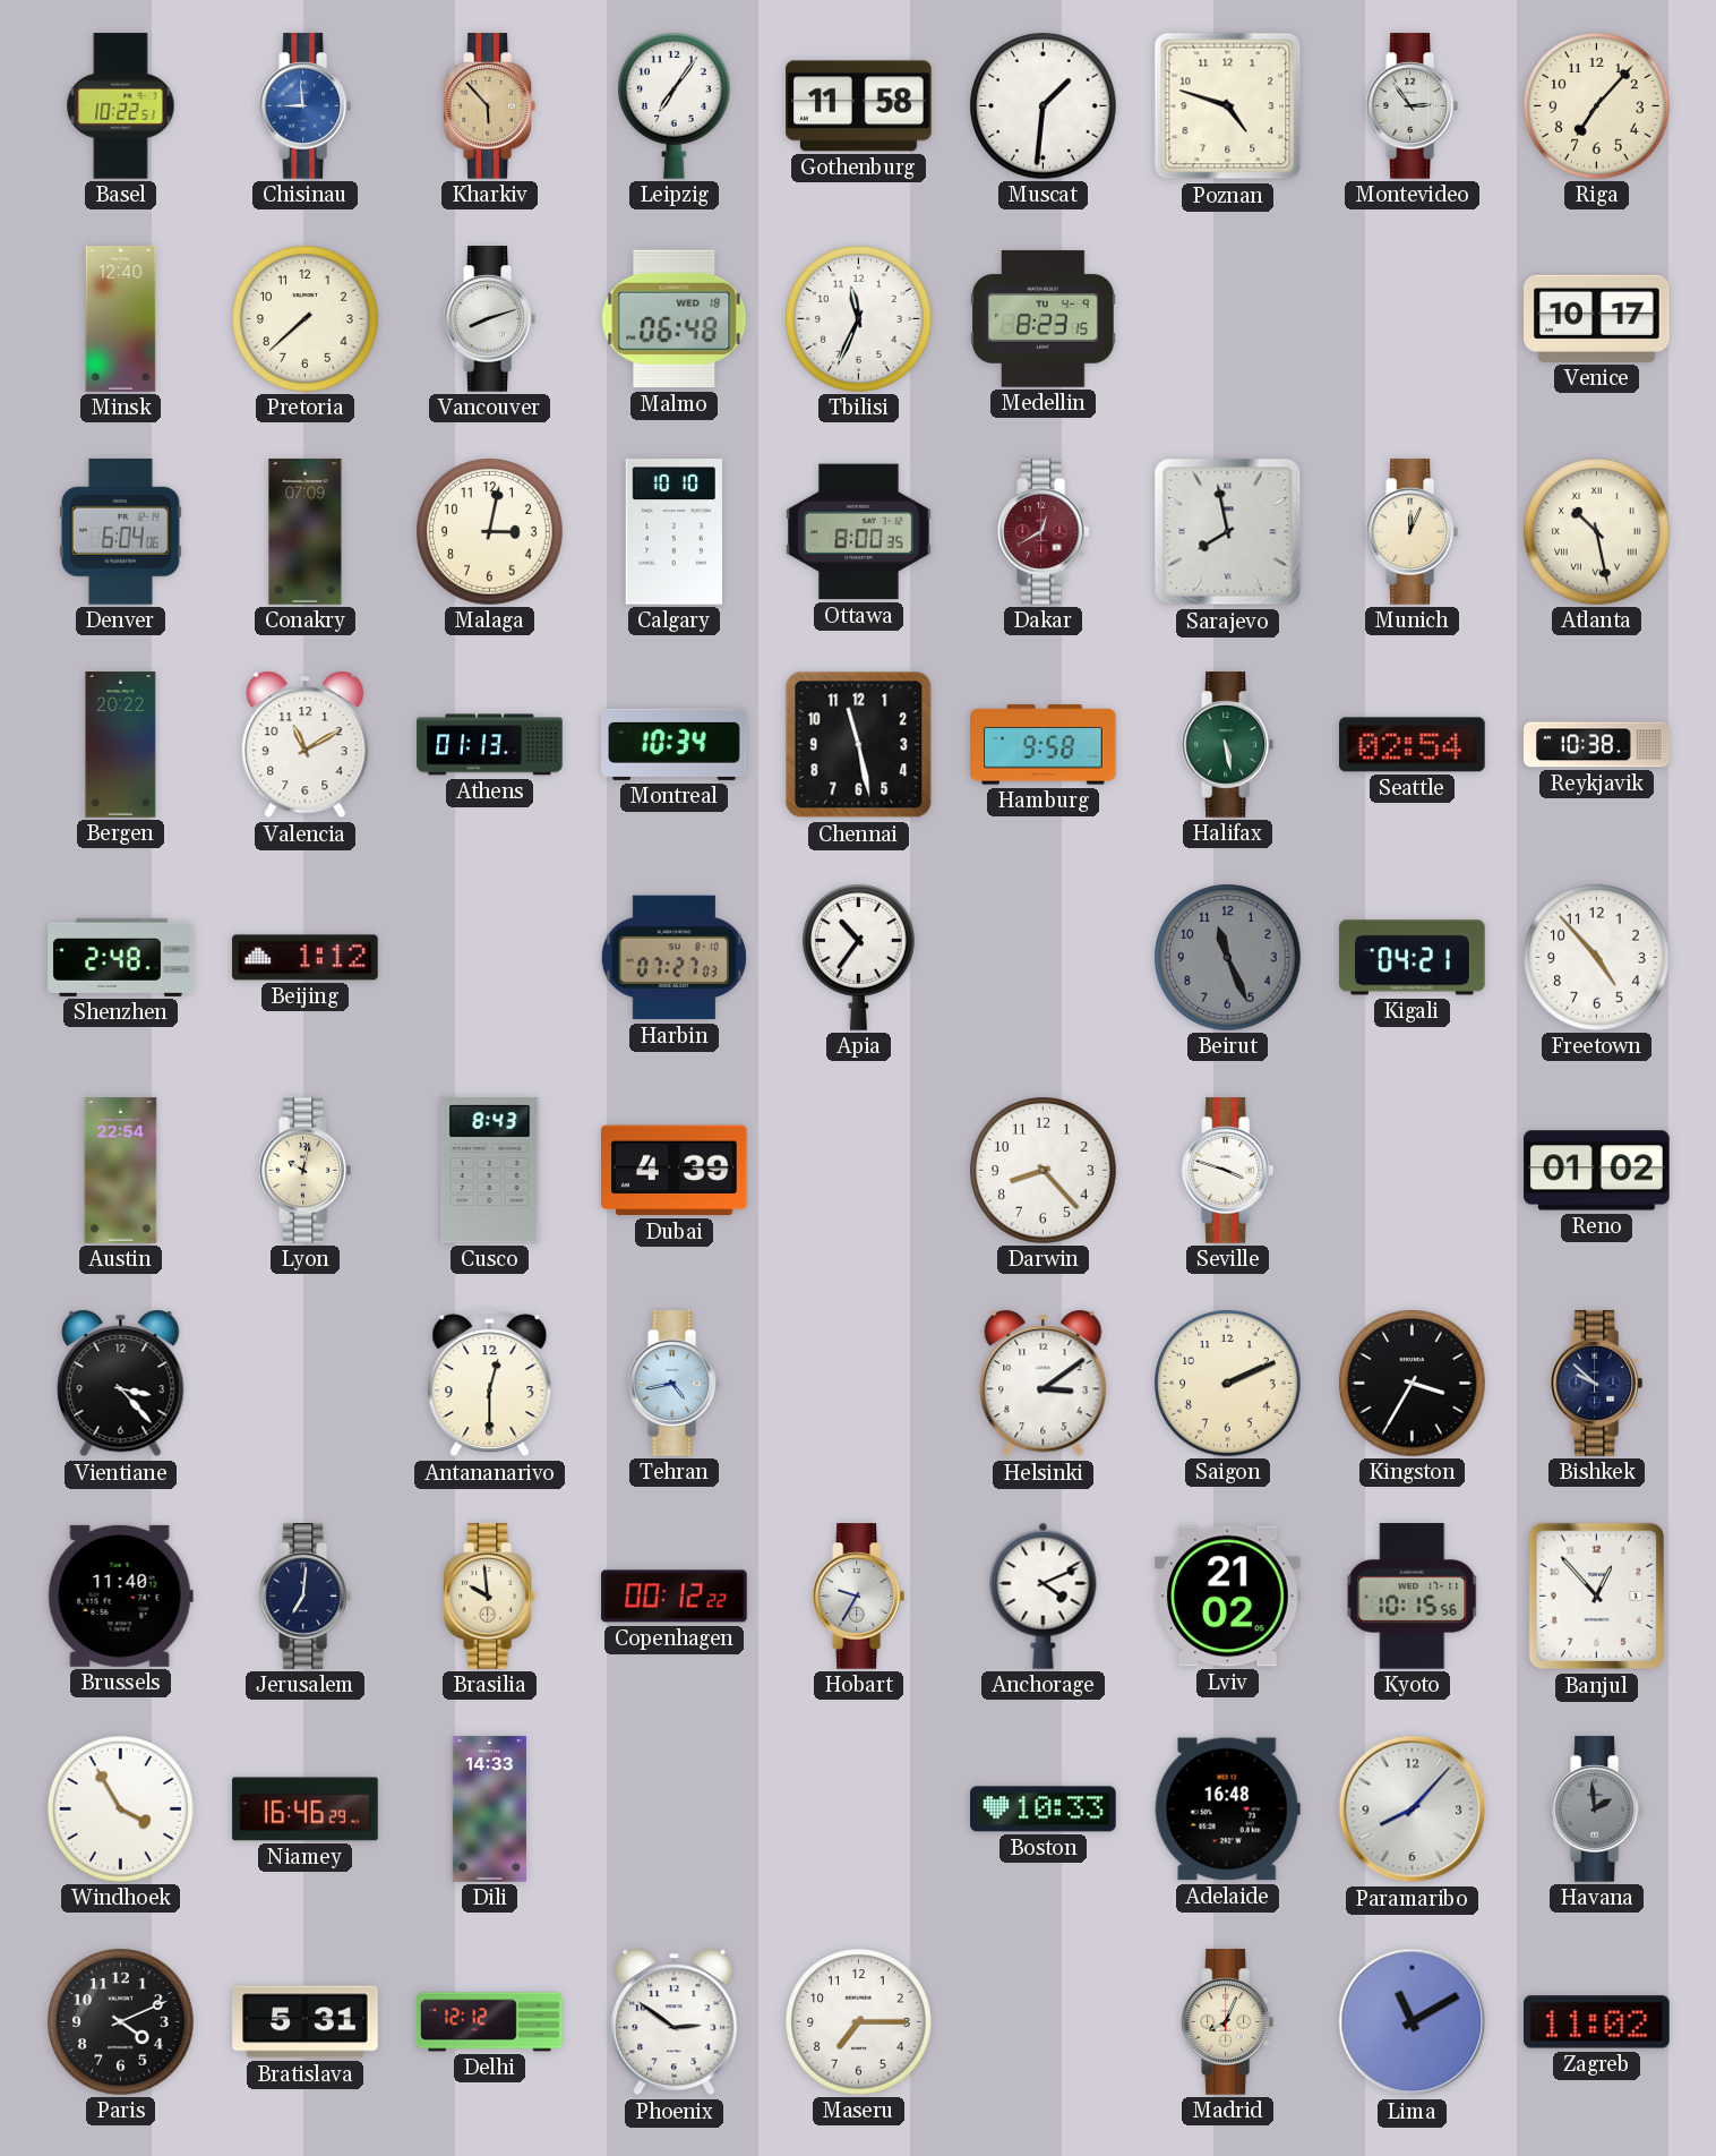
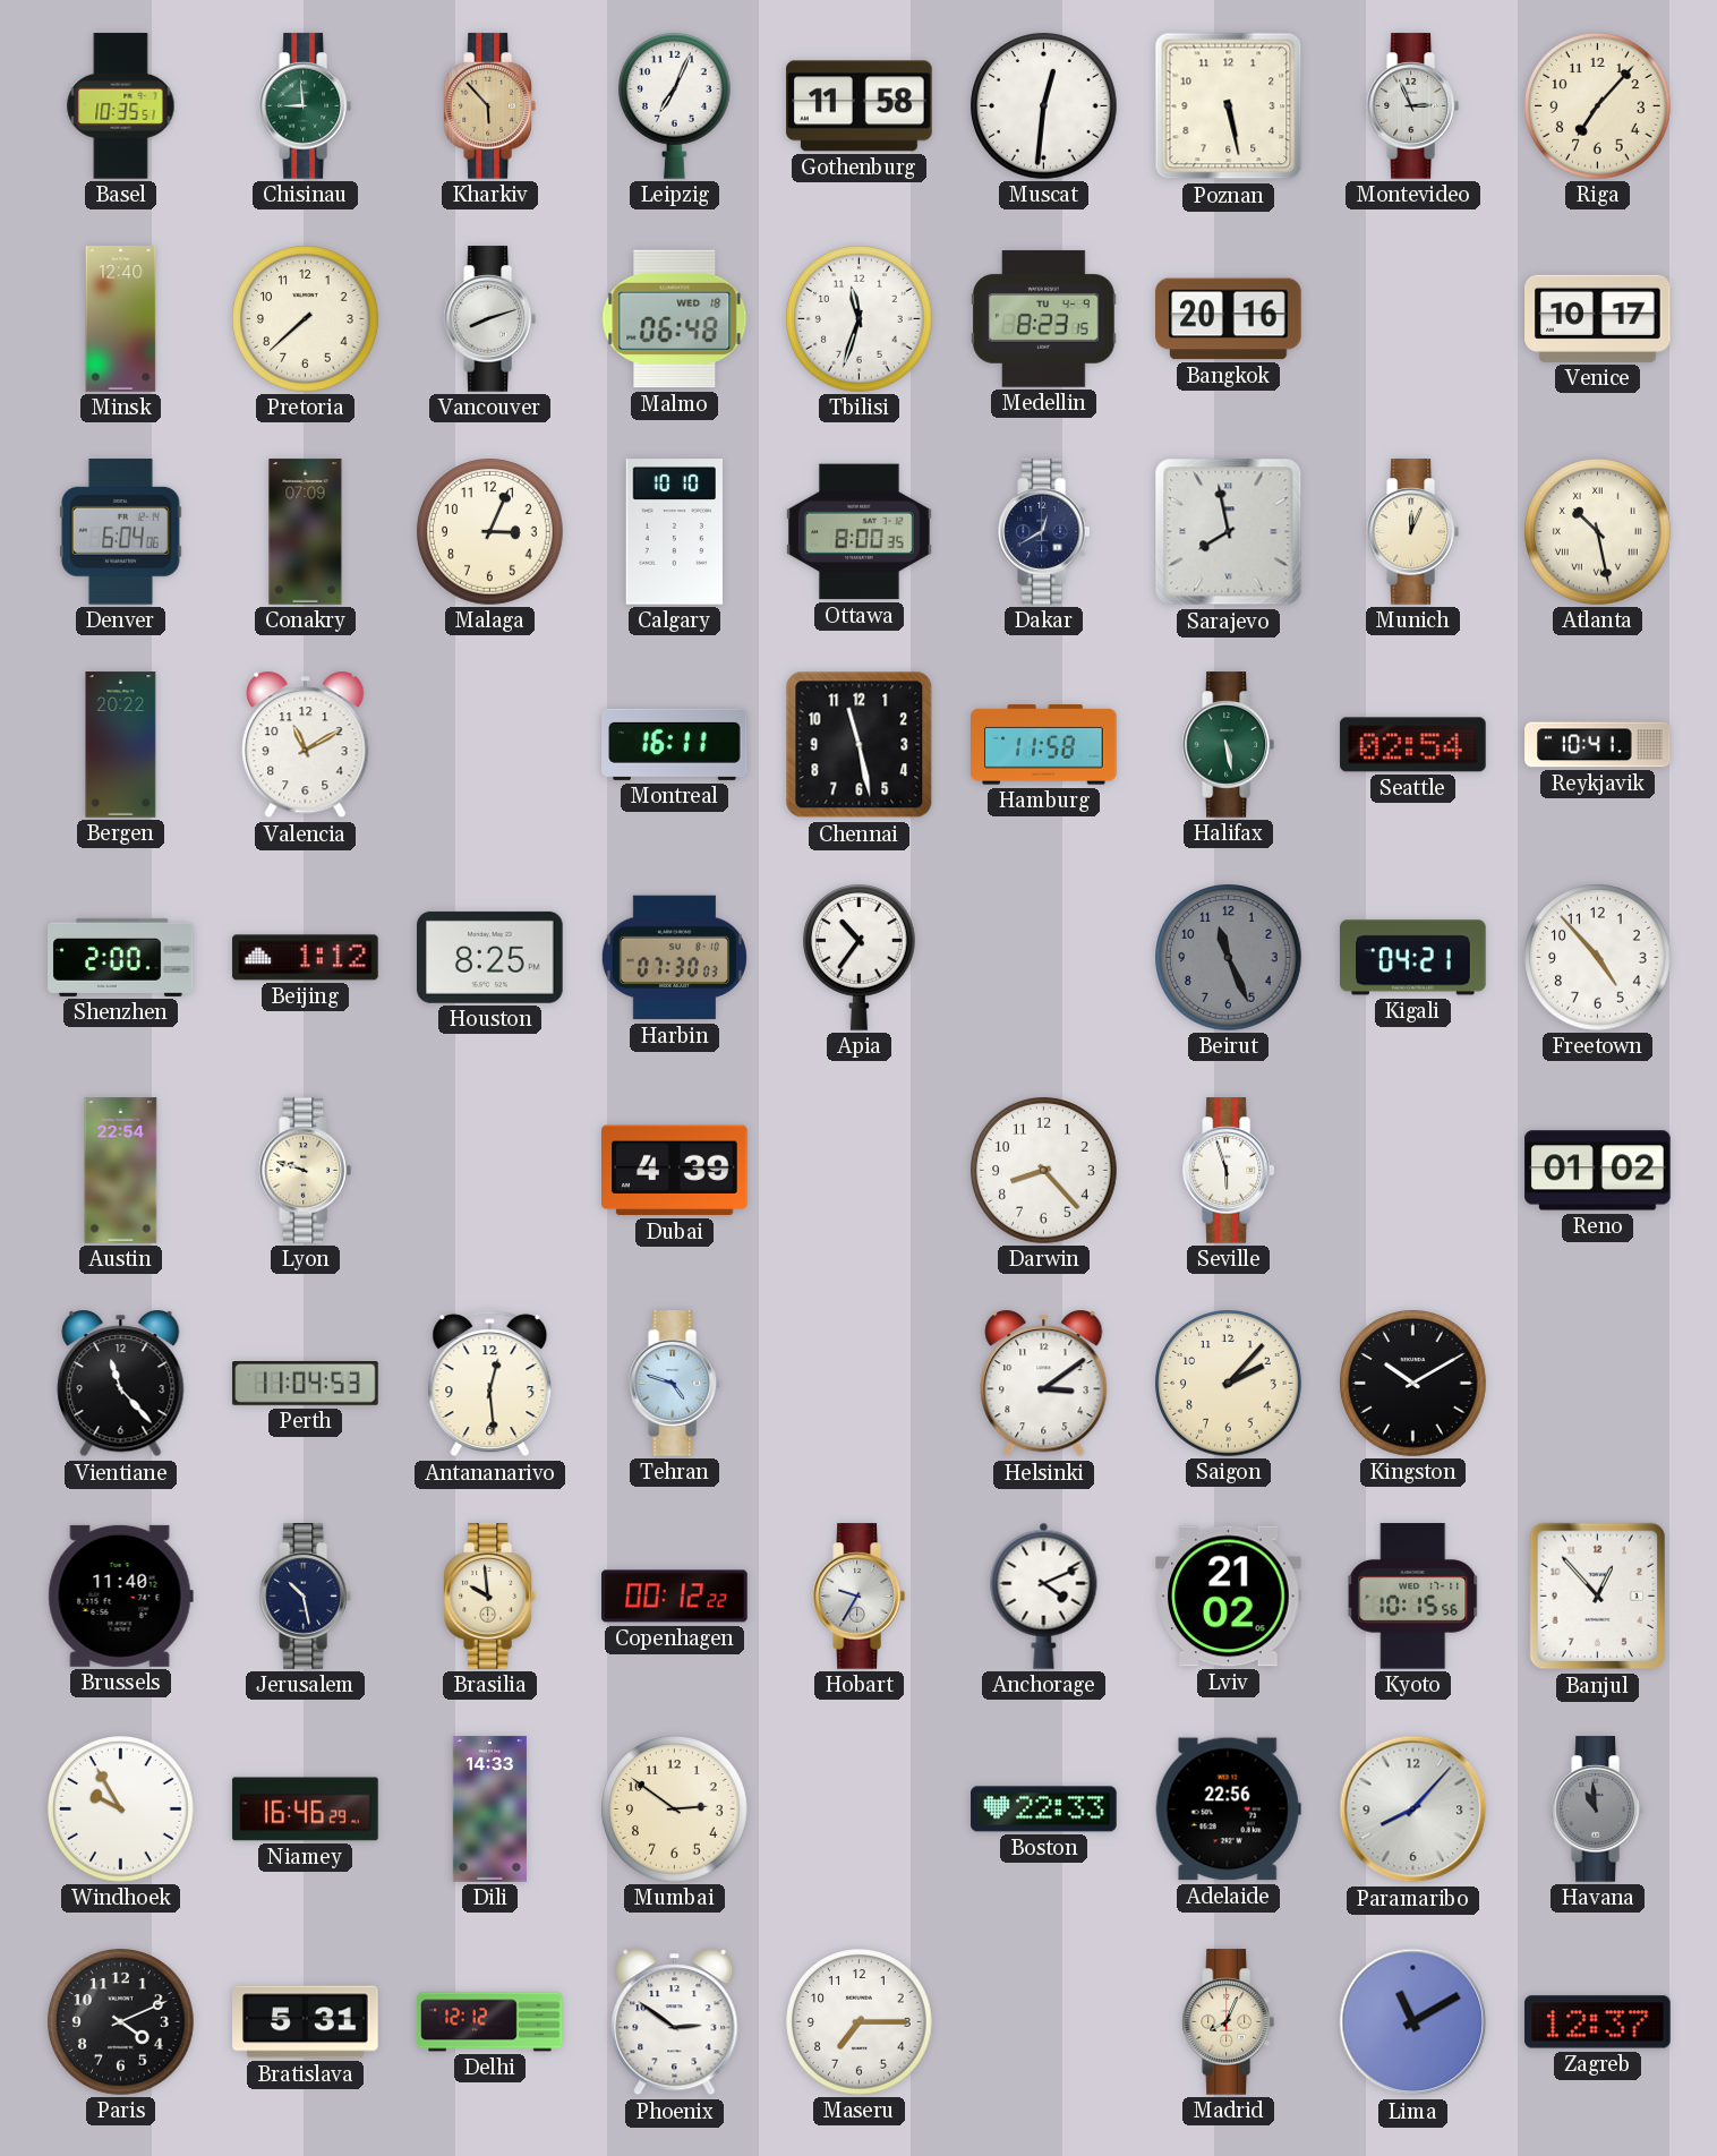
Basel: 10:22 -> 10:35 (121, 106)
Chisinau dial: blue -> green (305, 106)
Leipzig: 7:06 -> 7:04 (675, 106)
Muscat: 1:31 -> 12:31 (1044, 106)
Poznan: 4:48 -> 5:28 (1229, 106)
Montevideo: 2:54 -> 2:56 (1412, 106)
Tbilisi: 11:34 -> 11:33 (860, 319)
Bangkok: none -> 20:16 (1229, 319)
Malaga: 3:02 -> 3:04 (490, 532)
Dakar dial: burgundy -> navy (1043, 532)
Athens: 01:13 -> none (490, 745)
Montreal: 10:34 -> 16:11 (675, 744)
Hamburg: 9:58 -> 11:58 (1044, 745)
Reykjavik: 10:38 -> 10:41 (1598, 745)
Shenzhen: 2:48 -> 2:00 (121, 957)
Houston: none -> 8:25 (490, 957)
Harbin: 07:27 -> 07:30 (674, 958)
Lyon: 10:02 -> 9:48 (305, 1171)
Cusco: 8:43 -> none (490, 1171)
Seville: 3:48 -> 5:57 (1228, 1171)
Vientiane: 3:23 -> 11:23 (121, 1384)
Perth: none -> 11:04 (306, 1384)
Antananarivo: 12:30 -> 12:29 (490, 1384)
Tehran: 4:43 -> 4:48 (674, 1384)
Saigon: 2:11 -> 2:07 (1229, 1384)
Kingston: 3:35 -> 10:10 (1413, 1384)
Bishkek: 9:52 -> none (1596, 1384)
Jerusalem: 7:01 -> 10:28 (305, 1597)
Windhoek: 3:55 -> 9:55 (121, 1809)
Mumbai: none -> 2:51 (675, 1809)
Boston: 10:33 -> 22:33 (1044, 1809)
Adelaide: 16:48 -> 22:56 (1228, 1809)
Havana: 1:59 -> 10:59 (1597, 1809)
Zagreb: 11:02 -> 12:37 (1598, 2022)
